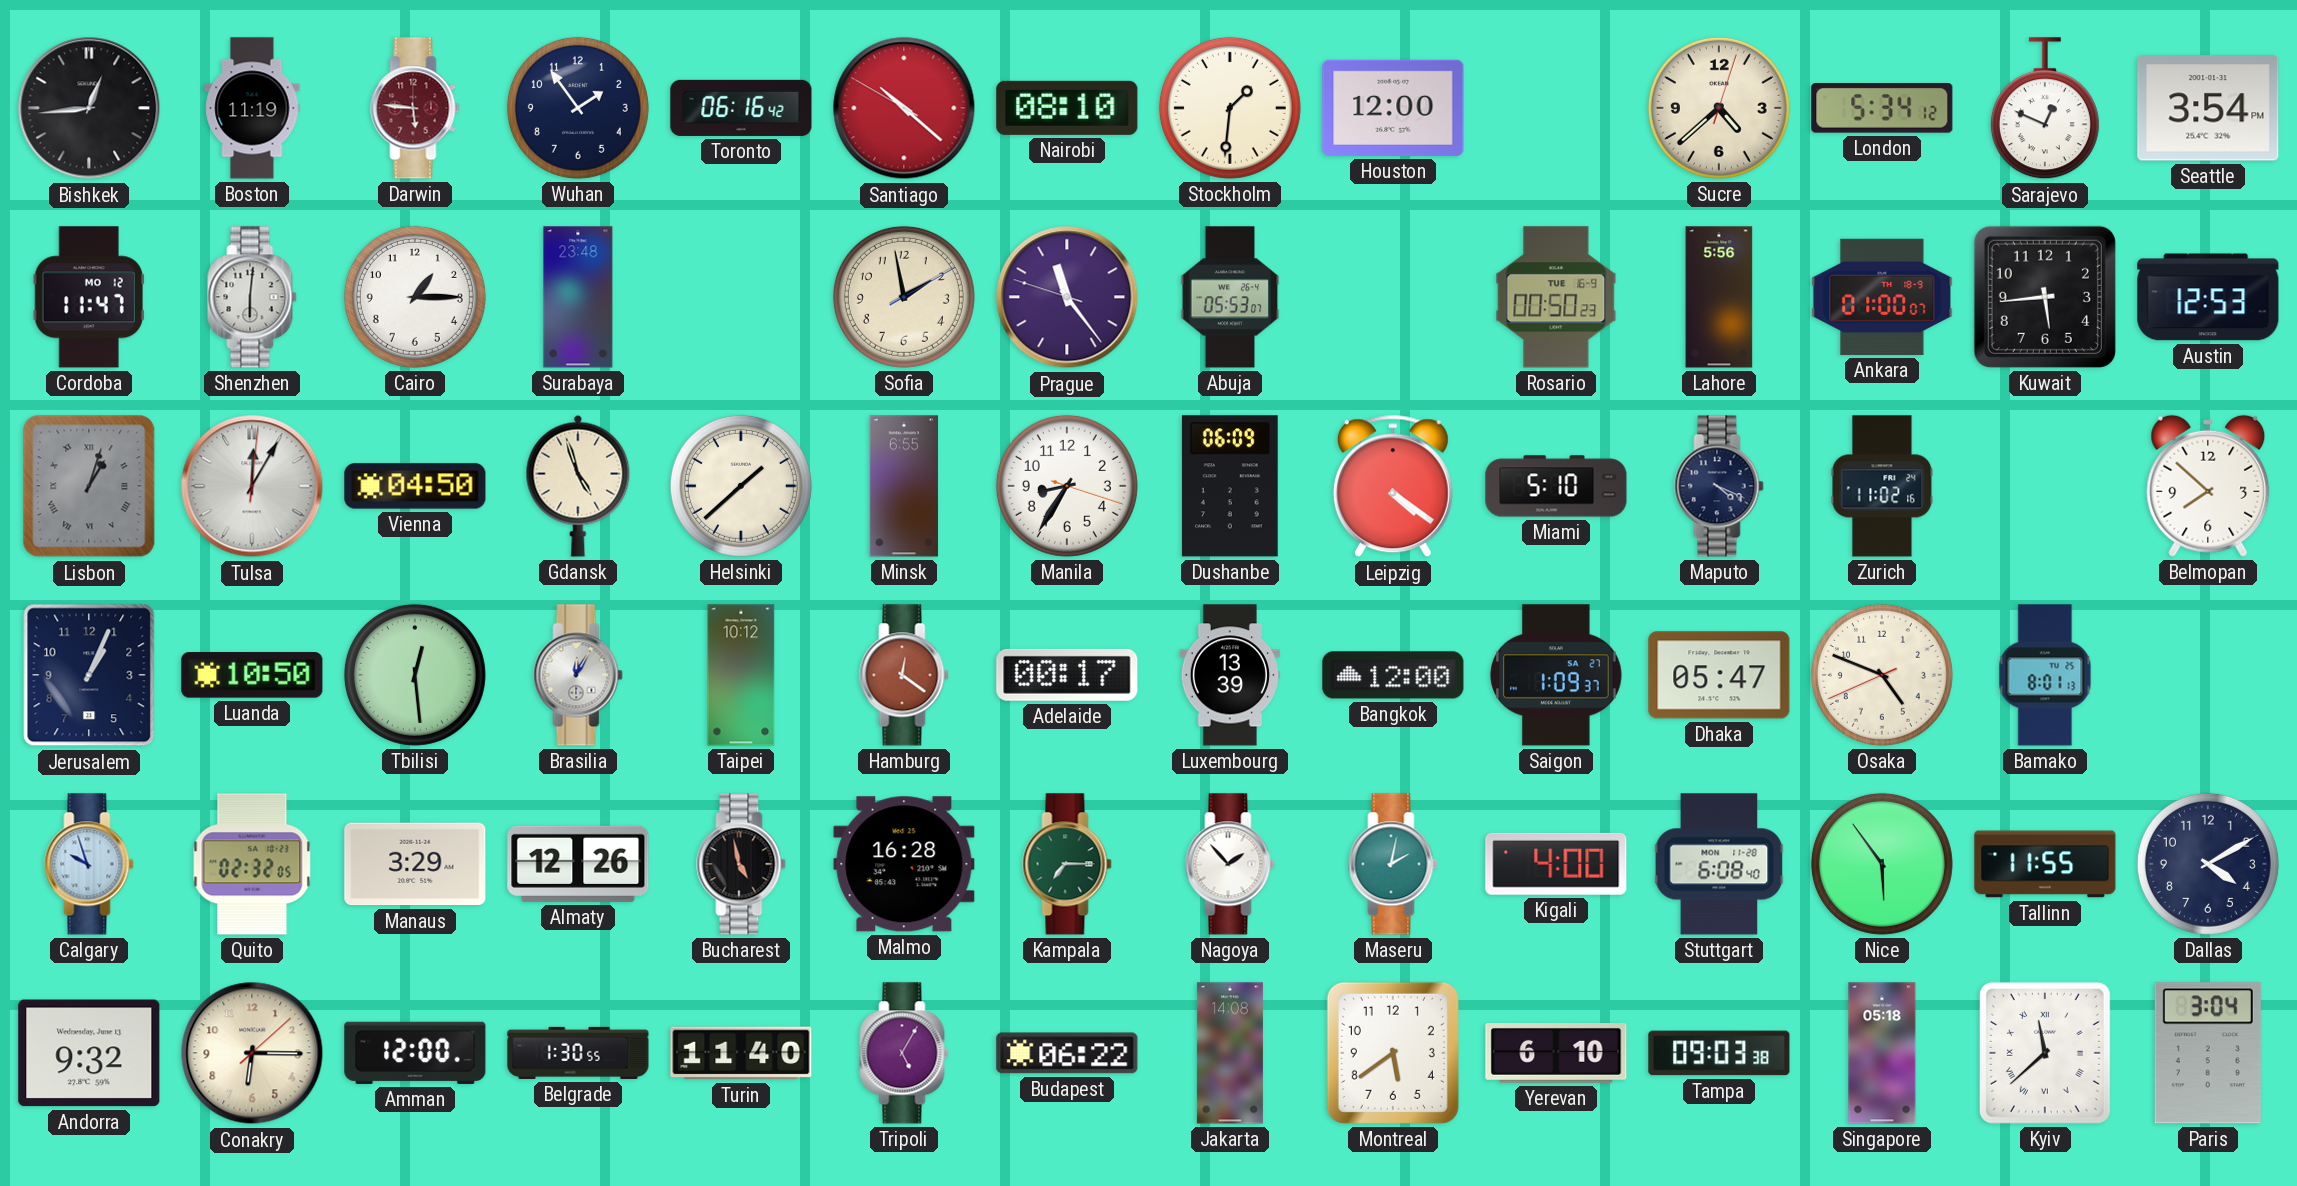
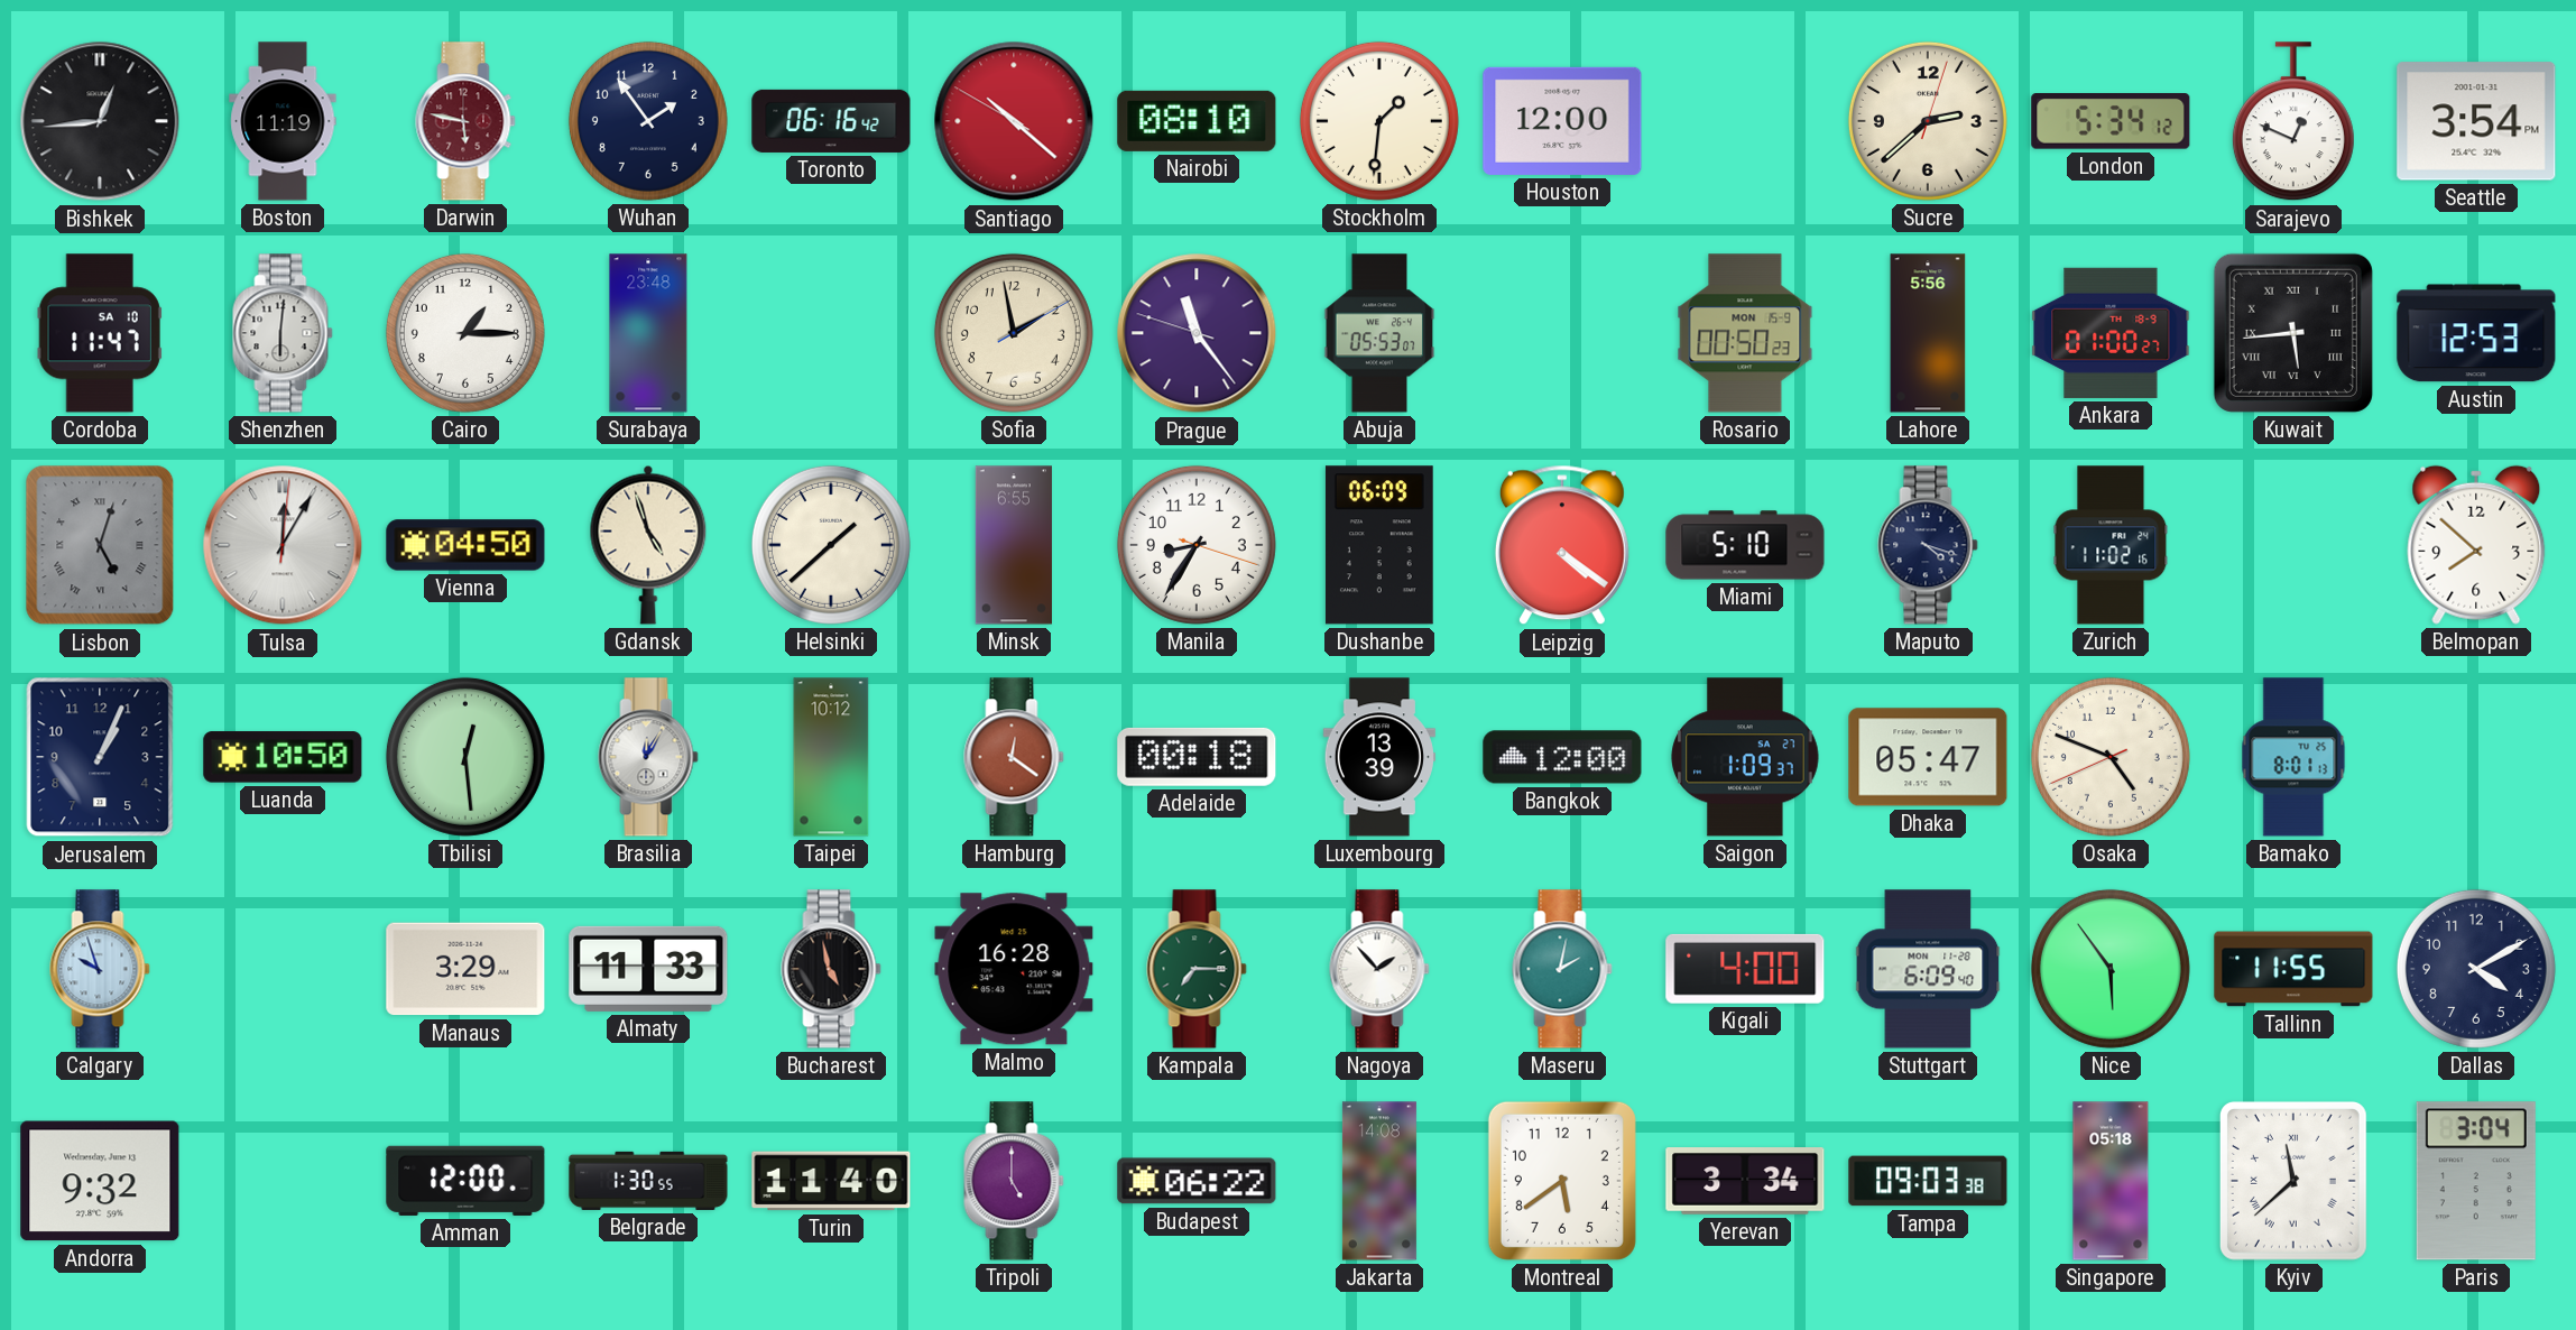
Darwin: 5:46 -> 5:47 (465, 121)
Sucre: 4:38 -> 2:38 (1928, 121)
Cordoba date: MO 12 -> SA 10 (100, 333)
Rosario date: TUE 16-9 -> MON 15-9 (1745, 333)
Ankara: 01:00:07 -> 01:00:27 (2111, 333)
Kuwait numerals: Arabic -> Roman (2293, 333)
Lisbon: 1:03 -> 5:03 (100, 545)
Maputo: 4:19 -> 4:18 (1928, 545)
Adelaide: 00:17 -> 00:18 (1197, 757)
Quito: 02:32 -> none (252, 864)
Almaty: 12:26 -> 11:33 (648, 969)
Stuttgart: 6:08 -> 6:09 (1928, 969)
Conakry: 6:15 -> none (252, 1053)
Tripoli: 5:05 -> 5:00 (1014, 1181)
Yerevan: 6:10 -> 3:34 (1745, 1182)
